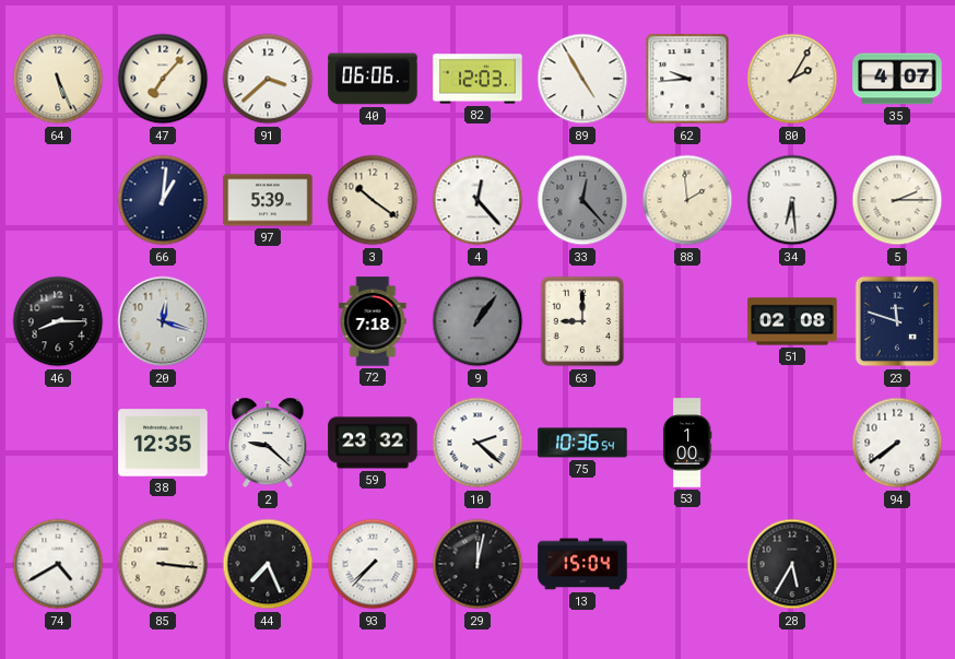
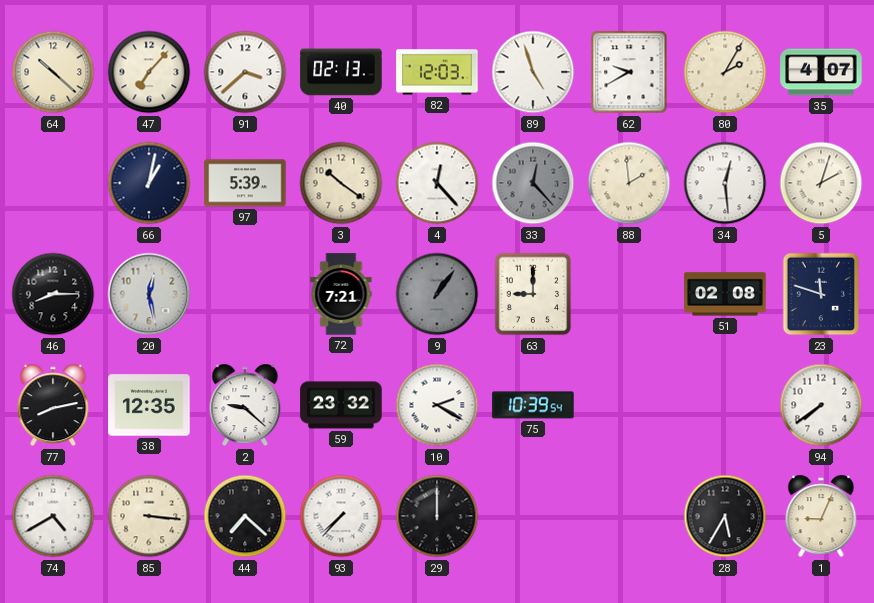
64: 5:26 -> 10:22 (53, 72)
40: 06:06 -> 02:13 (341, 72)
89: 4:55 -> 4:57 (533, 72)
62: 9:44 -> 9:40 (629, 72)
66: 1:01 -> 1:02 (149, 183)
34: 6:29 -> 12:29 (725, 183)
5: 2:15 -> 2:03 (821, 183)
20: 12:18 -> 12:28 (149, 294)
72: 7:18 -> 7:21 (341, 294)
77: none -> 8:13 (53, 405)
10: 2:22 -> 2:20 (437, 405)
75: 10:36 -> 10:39 (533, 405)
53: 1:00 -> none (687, 443)
44: 7:26 -> 7:22 (245, 516)
29: 12:02 -> 12:00 (437, 516)
13: 15:04 -> none (582, 564)
1: none -> 9:04 (821, 516)
